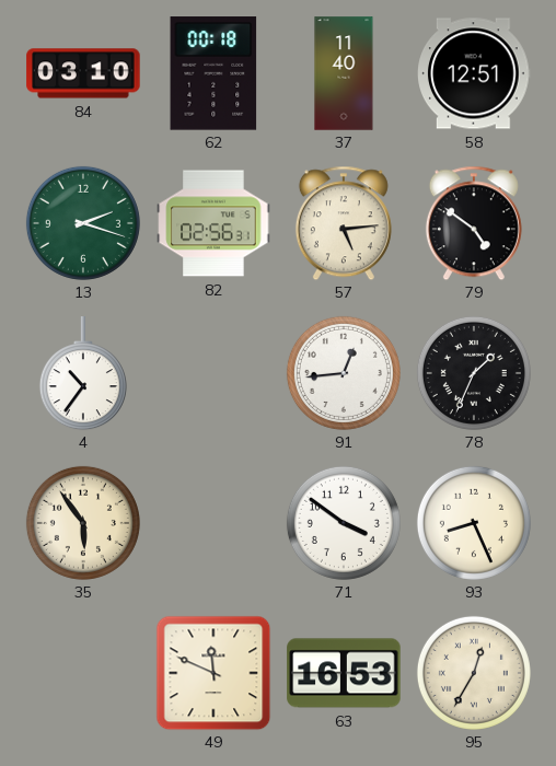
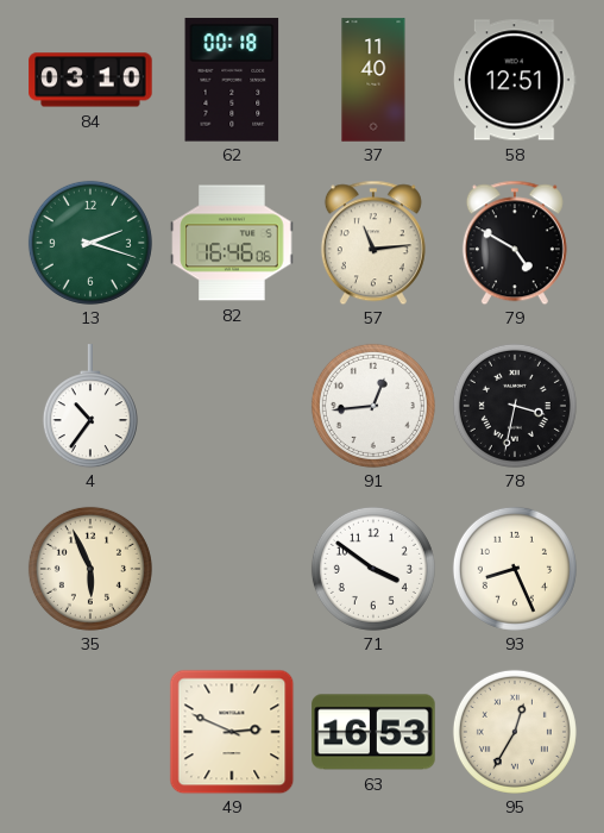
82: 02:56 -> 16:46 (232, 243)
57: 5:14 -> 11:14 (373, 243)
79: 4:51 -> 4:50 (515, 243)
78: 1:34 -> 3:32 (515, 406)
35: 5:54 -> 5:56 (90, 569)
49: 11:49 -> 2:49 (232, 732)
